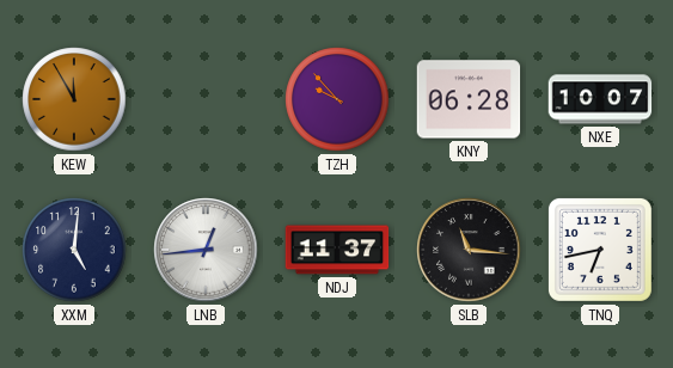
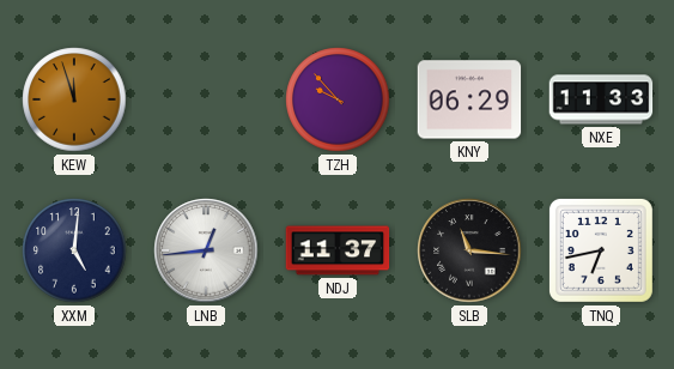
KEW: 11:55 -> 11:57 (74, 99)
KNY: 06:28 -> 06:29 (469, 99)
NXE: 10:07 -> 11:33 (601, 99)
